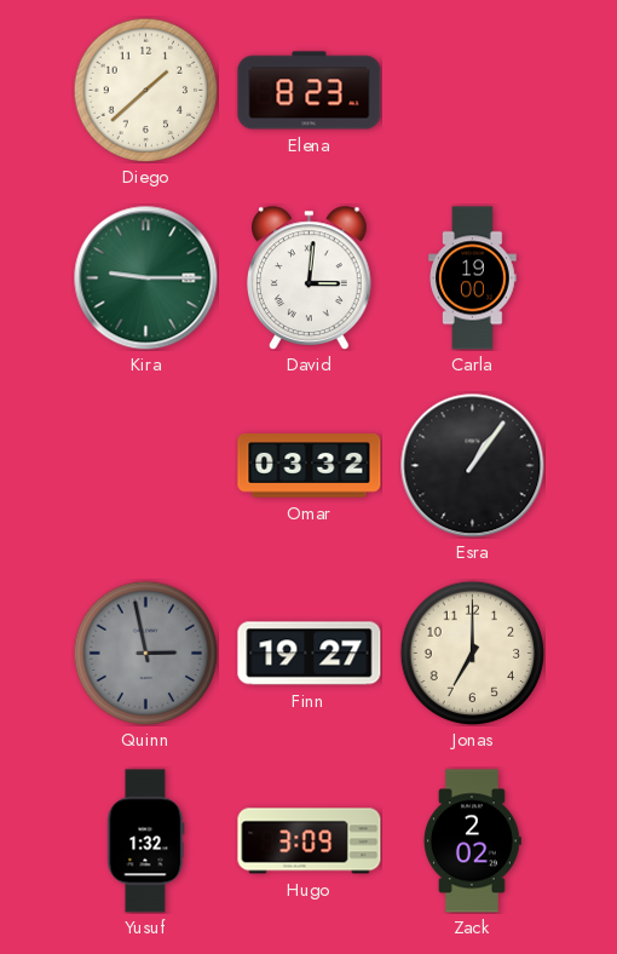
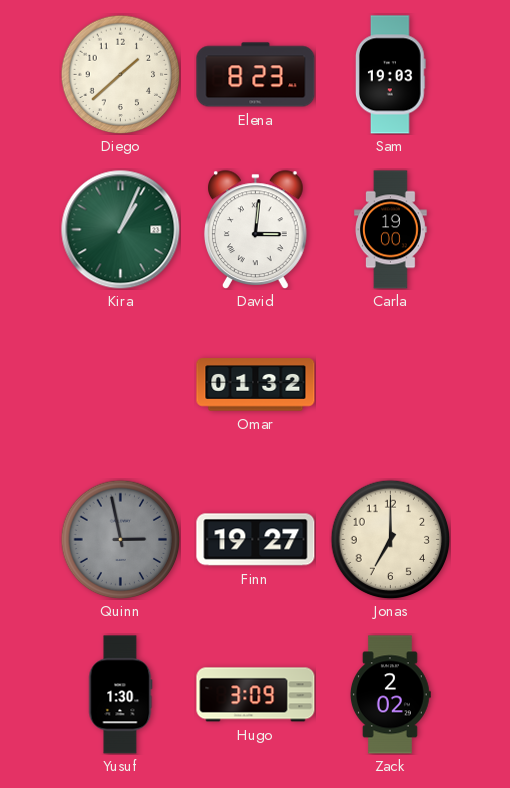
Sam: none -> 19:03 (390, 75)
Kira: 9:15 -> 1:04 (121, 230)
Omar: 03:32 -> 01:32 (256, 385)
Esra: 1:06 -> none (473, 466)
Yusuf: 1:32 -> 1:30 (120, 695)
